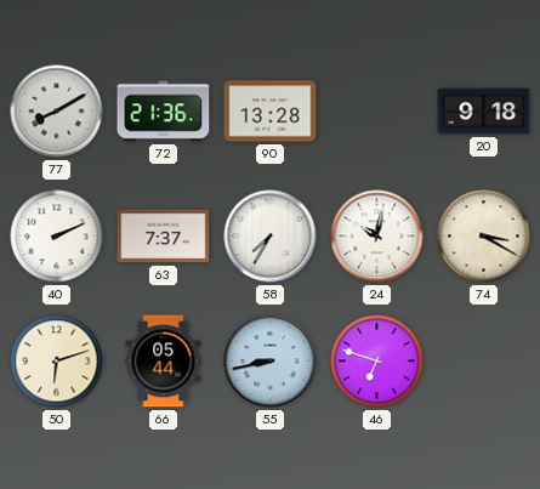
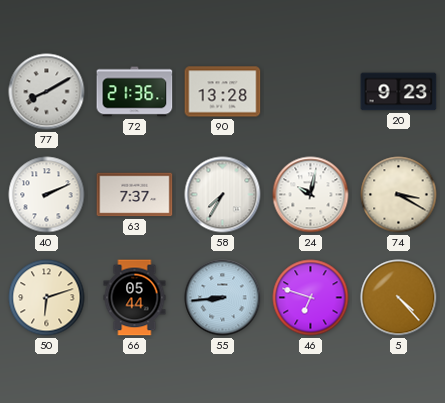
20: 9:18 -> 9:23 (399, 92)
55: 8:43 -> 8:44 (223, 298)
5: none -> 4:23 (399, 298)
